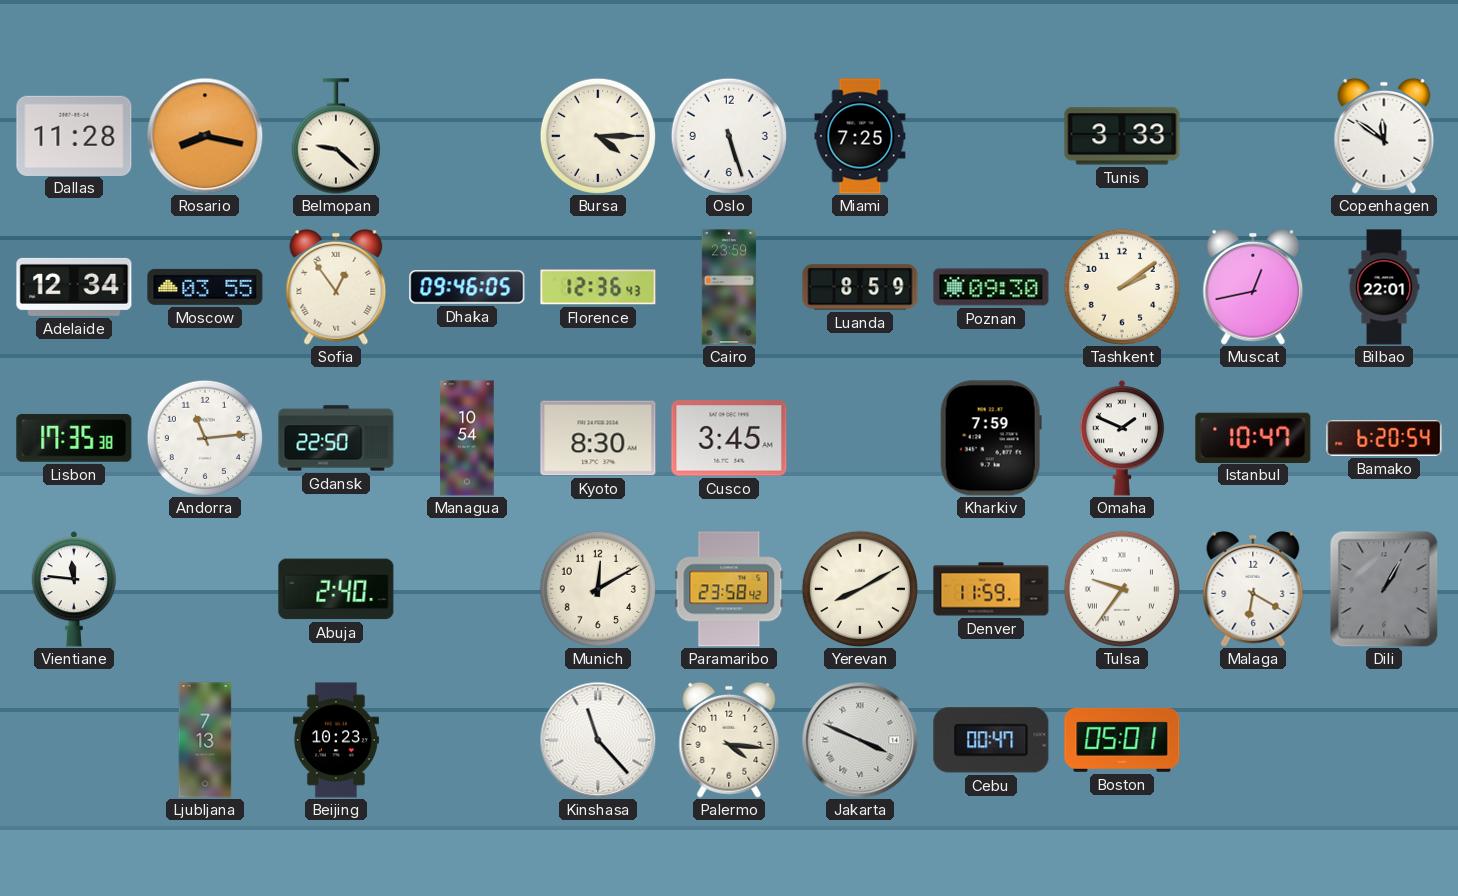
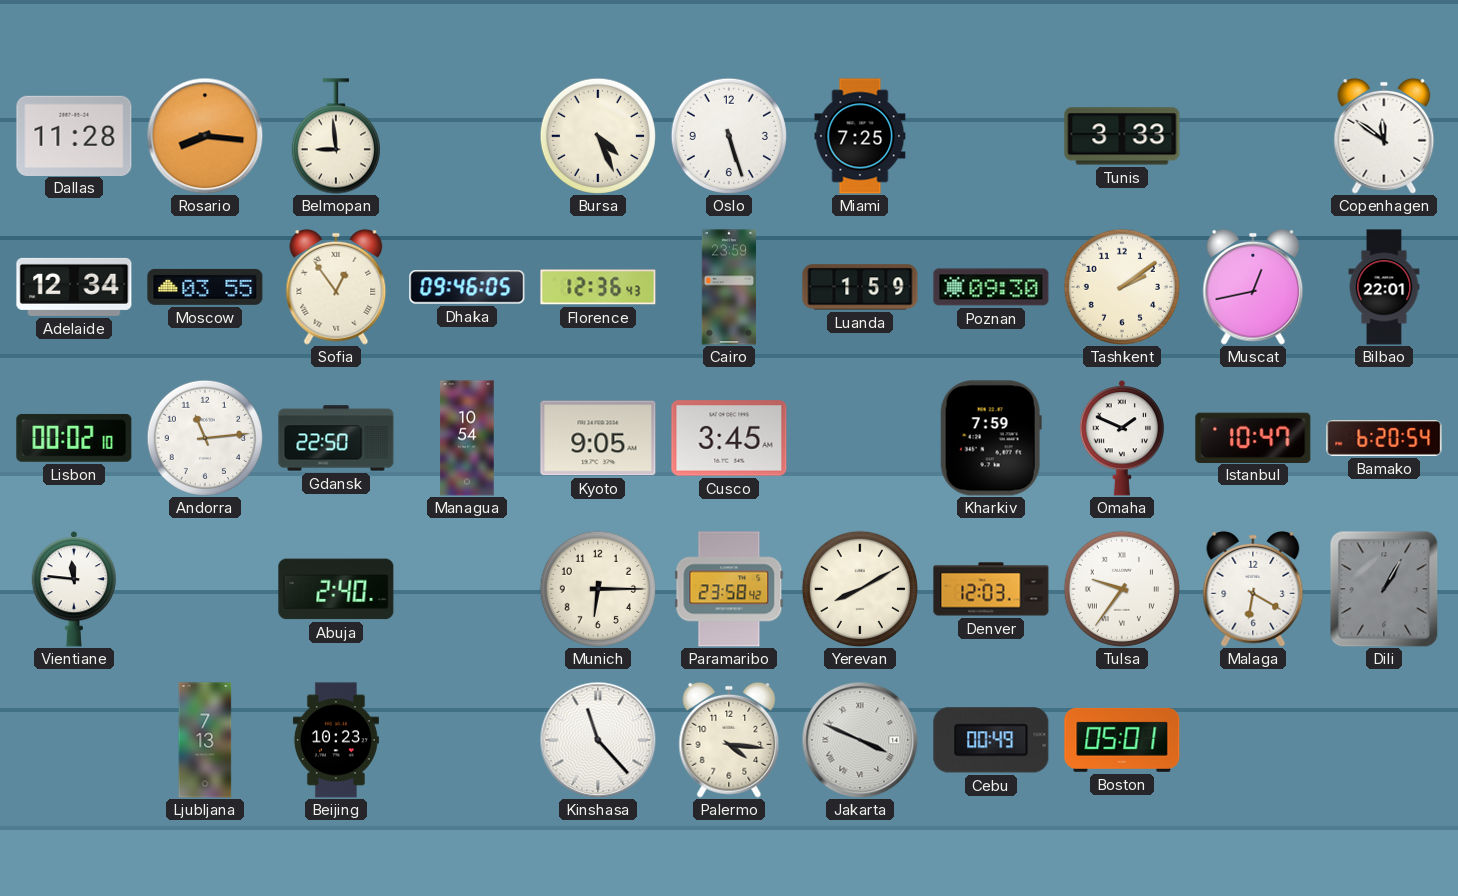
Rosario: 8:17 -> 8:16 (205, 136)
Belmopan: 9:22 -> 8:59 (336, 136)
Bursa: 4:15 -> 4:26 (598, 136)
Luanda: 8:59 -> 1:59 (860, 287)
Lisbon: 17:35 -> 00:02 (74, 438)
Kyoto: 8:30 -> 9:05 (598, 438)
Munich: 12:10 -> 6:15 (598, 589)
Denver: 11:59 -> 12:03 (991, 589)
Cebu: 00:47 -> 00:49 (991, 740)
